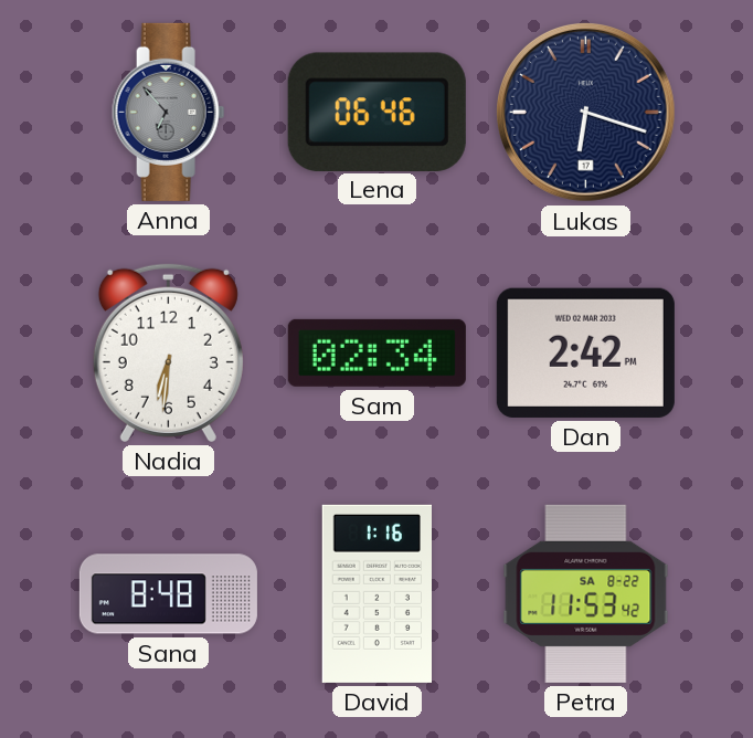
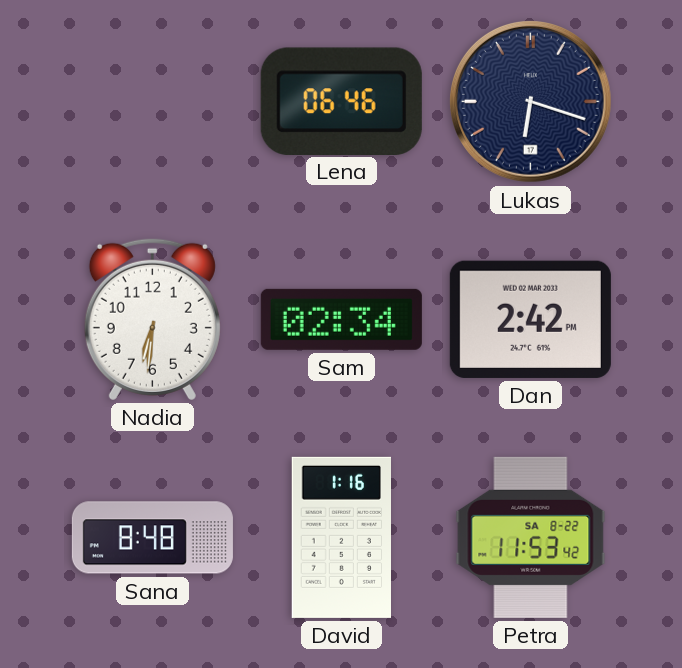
Anna: 6:53 -> none (169, 112)
